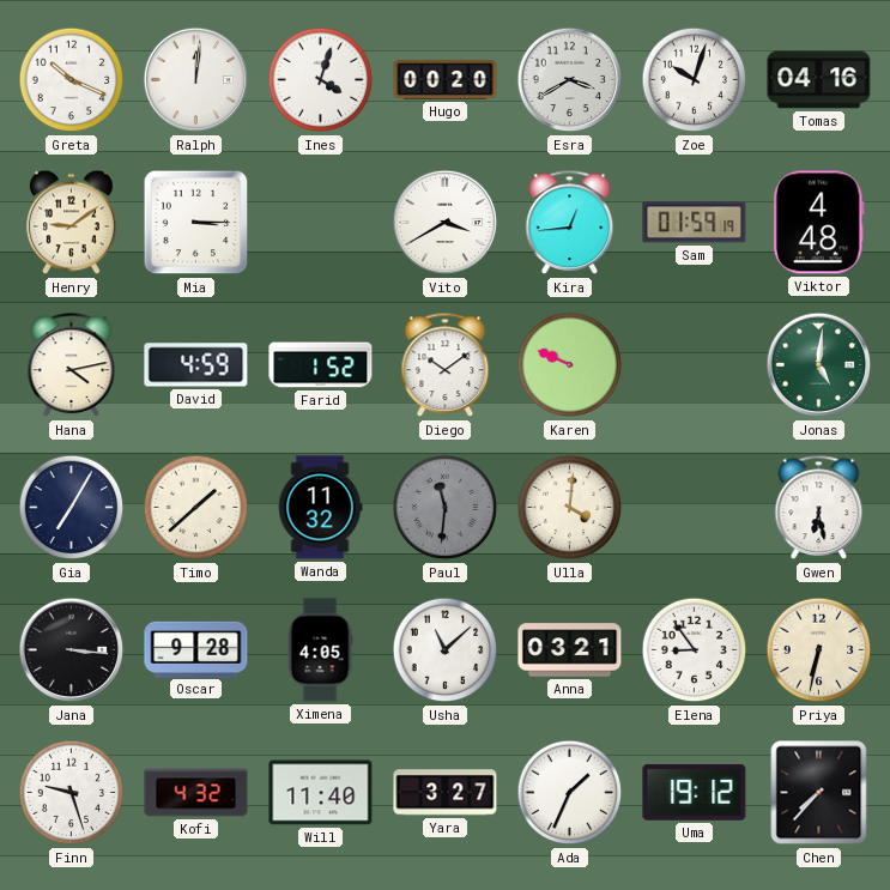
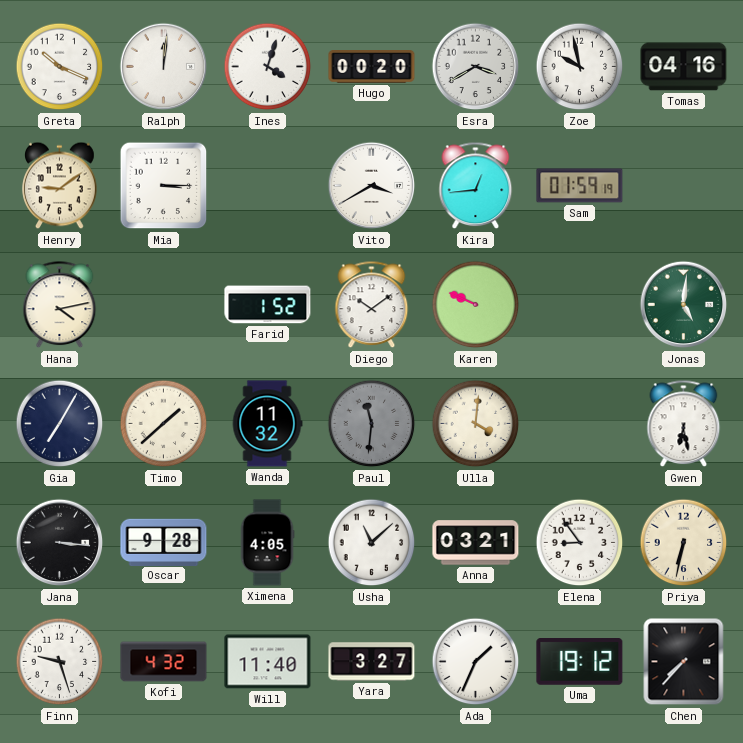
Zoe: 10:03 -> 9:58 (580, 67)
Viktor: 4:48 -> none (818, 223)
David: 4:59 -> none (196, 365)
